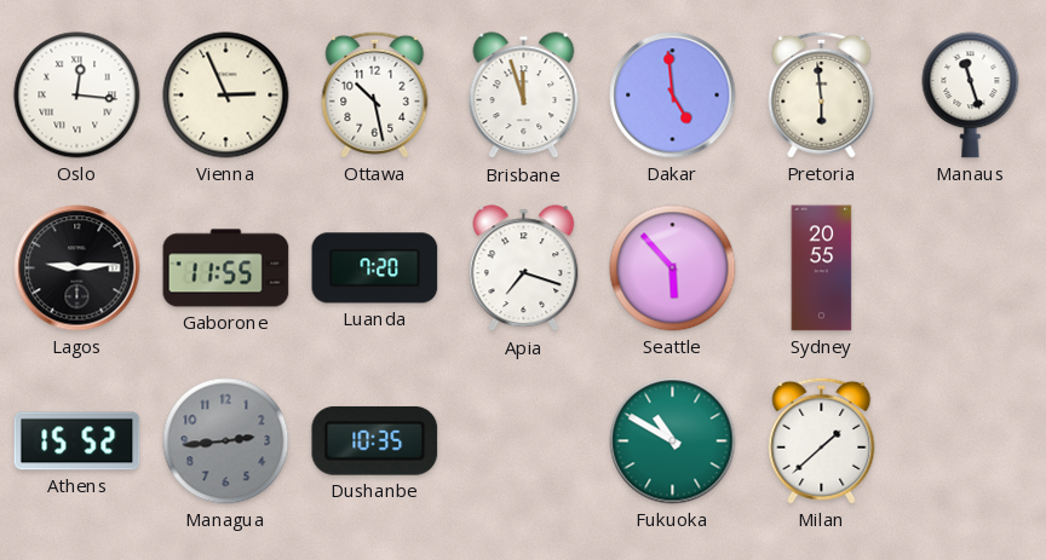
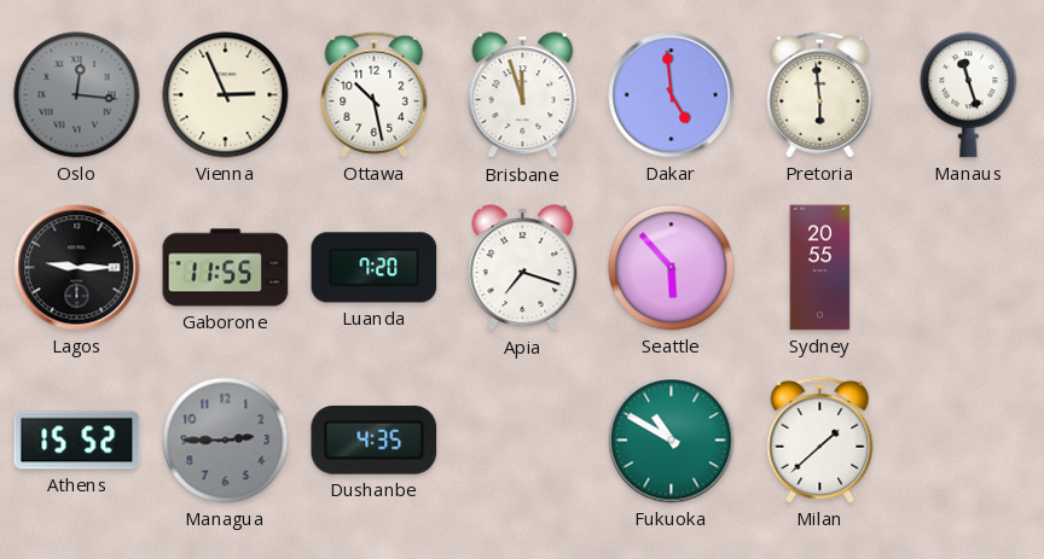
Oslo dial: white -> grey (77, 95)
Lagos: 9:14 -> 9:15 (77, 268)
Managua: 2:44 -> 2:45 (226, 441)
Dushanbe: 10:35 -> 4:35 (375, 439)
